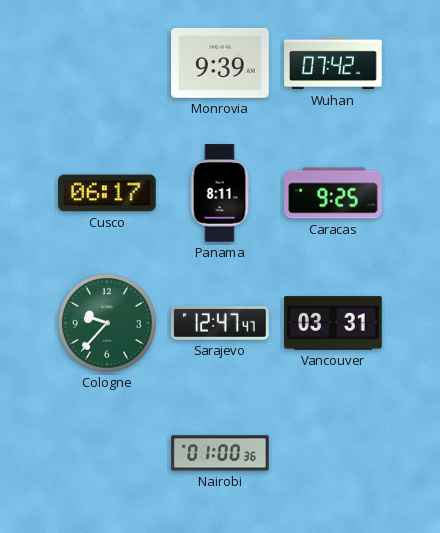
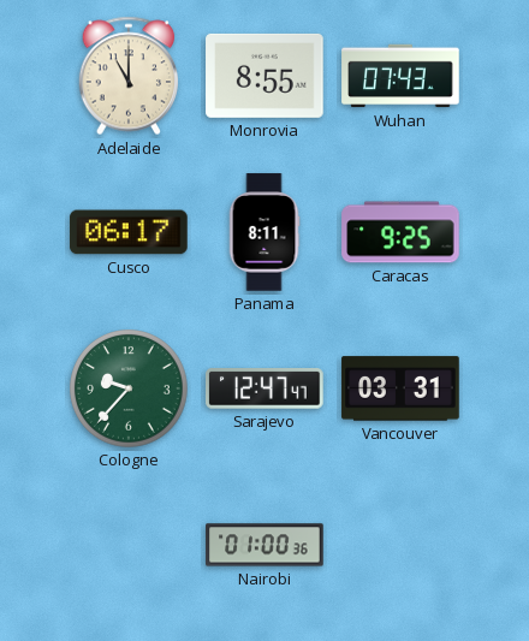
Adelaide: none -> 11:00 (129, 76)
Monrovia: 9:39 -> 8:55 (264, 76)
Wuhan: 07:42 -> 07:43 (400, 76)
